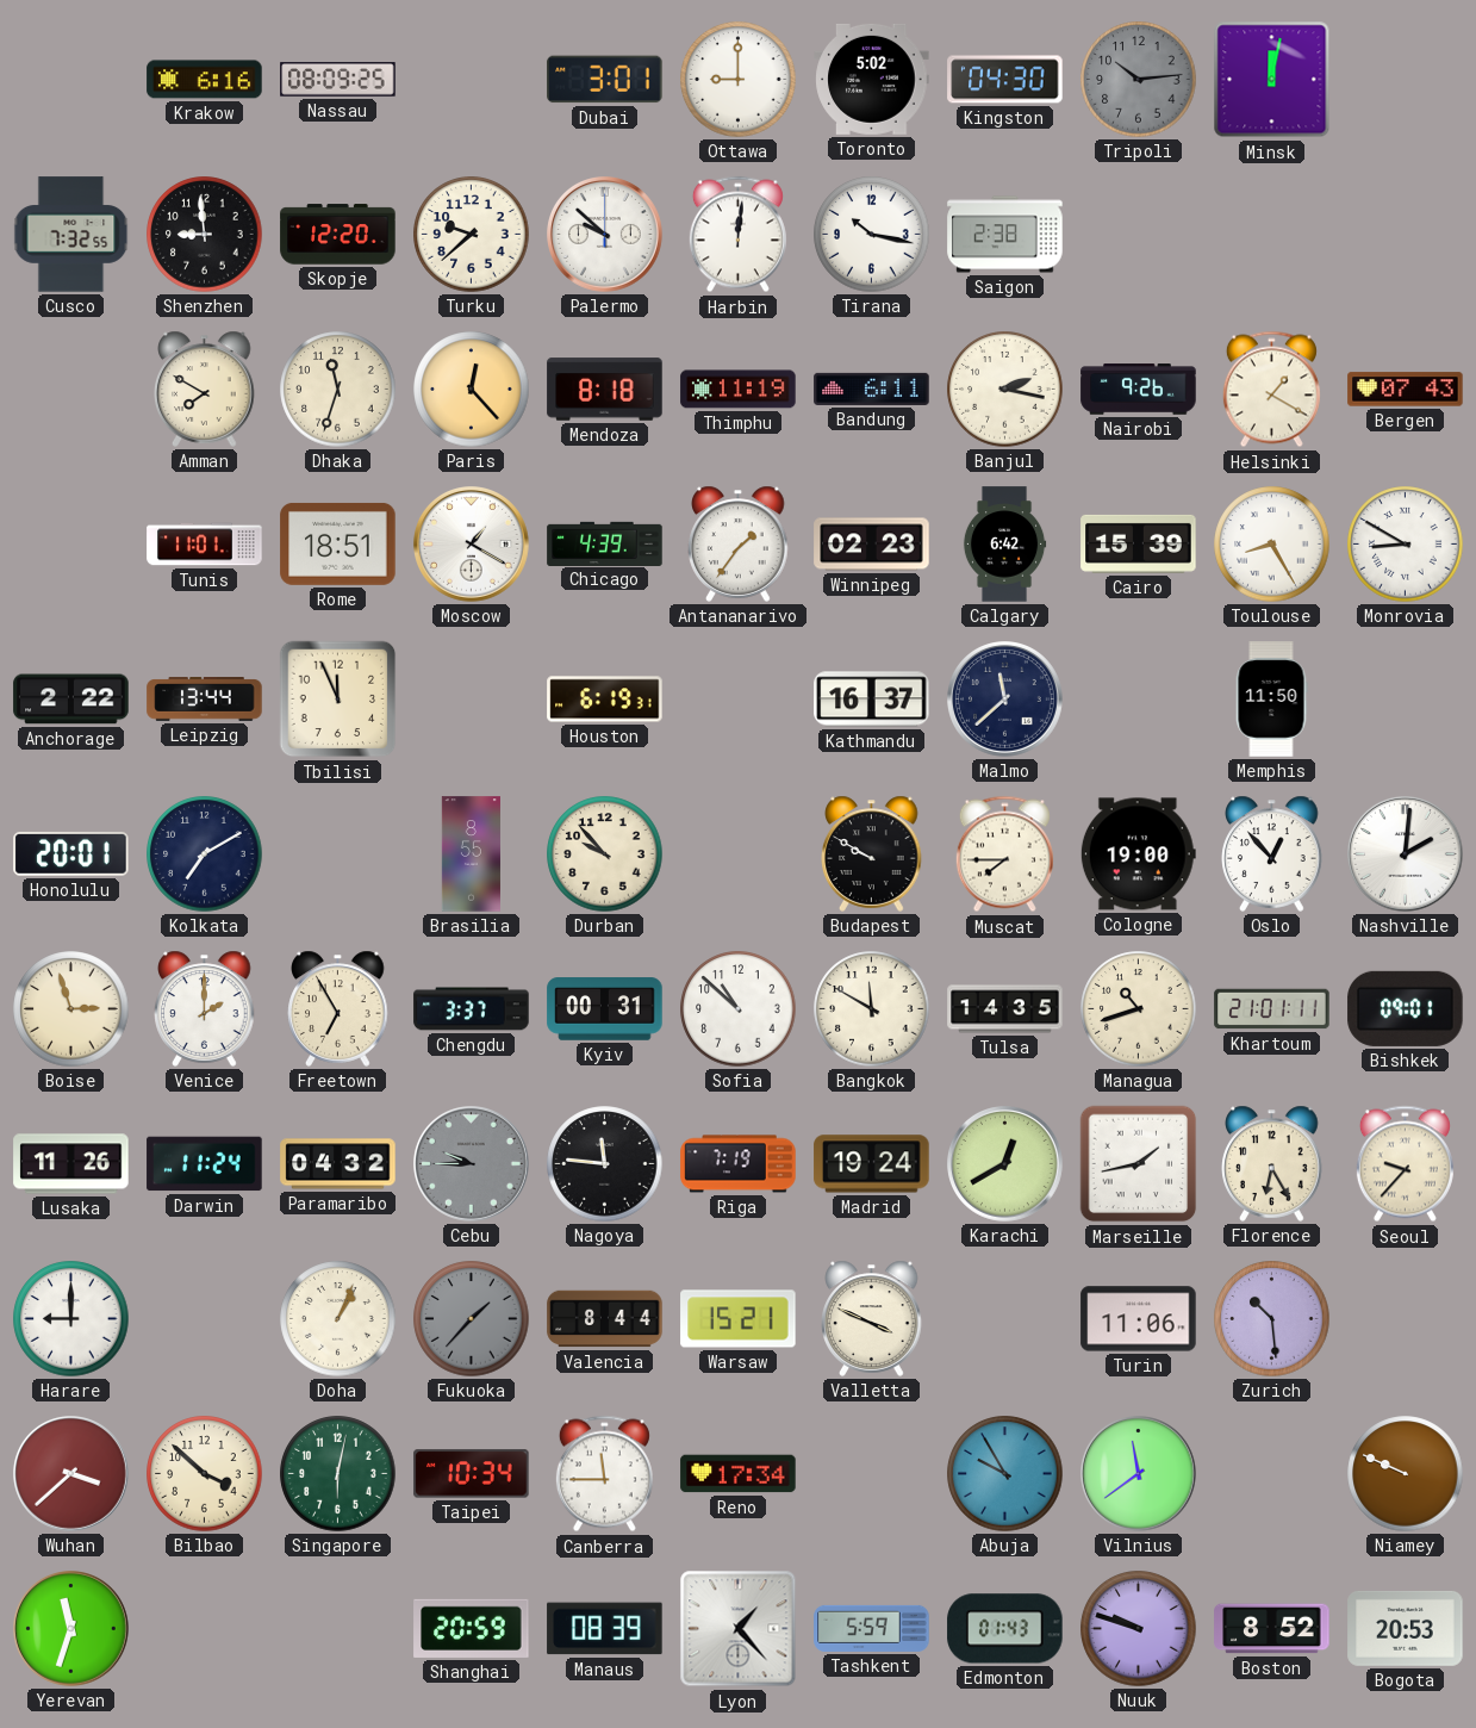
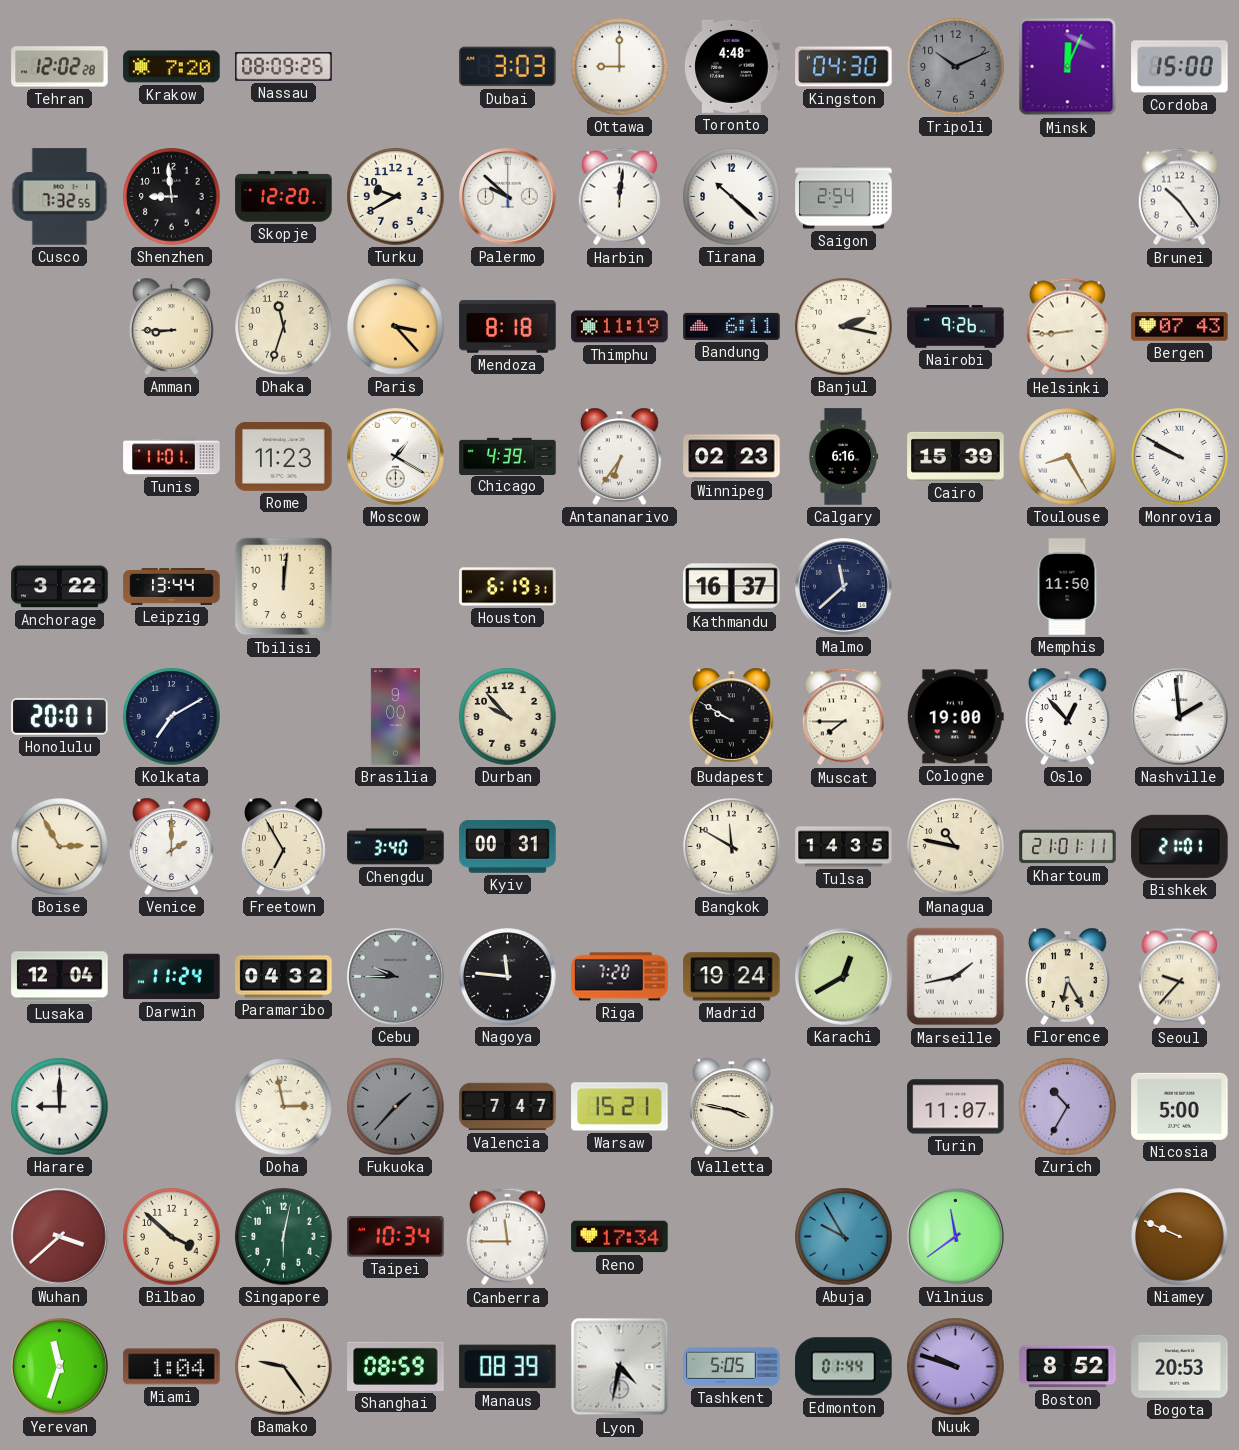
Tehran: none -> 12:02 (60, 67)
Krakow: 6:16 -> 7:20 (172, 67)
Dubai: 3:01 -> 3:03 (508, 67)
Toronto: 5:02 -> 4:48 (732, 66)
Tripoli: 10:14 -> 10:11 (956, 67)
Minsk: 12:02 -> 12:04 (1068, 67)
Cordoba: none -> 15:00 (1180, 67)
Turku: 9:38 -> 9:40 (396, 197)
Tirana: 10:17 -> 10:22 (732, 197)
Saigon: 2:38 -> 2:54 (844, 197)
Brunei: none -> 10:24 (1179, 197)
Amman: 7:50 -> 8:45 (172, 326)
Paris: 12:23 -> 3:23 (396, 327)
Helsinki: 1:20 -> 8:44 (1067, 327)
Rome: 18:51 -> 11:23 (284, 456)
Antananarivo: 1:36 -> 6:36 (620, 456)
Calgary: 6:42 -> 6:16 (843, 457)
Monrovia: 8:50 -> 9:50 (1180, 457)
Anchorage: 2:22 -> 3:22 (60, 587)
Tbilisi: 11:56 -> 12:01 (284, 587)
Brasilia: 8:55 -> 9:00 (395, 717)
Nashville: 2:01 -> 1:59 (1180, 717)
Boise: 2:57 -> 2:55 (60, 847)
Chengdu: 3:37 -> 3:40 (396, 847)
Sofia: 10:52 -> none (739, 1009)
Managua: 10:42 -> 10:47 (956, 847)
Bishkek: 09:01 -> 21:01 (1180, 846)
Lusaka: 11:26 -> 12:04 (60, 977)
Riga: 7:19 -> 7:20 (620, 977)
Doha: 1:04 -> 2:58 (284, 1107)
Valencia: 8:44 -> 7:47 (508, 1107)
Valletta: 3:49 -> 3:47 (732, 1106)
Turin: 11:06 -> 11:07 (956, 1107)
Zurich: 10:29 -> 10:35 (1068, 1107)
Nicosia: none -> 5:00 (1180, 1106)
Miami: none -> 1:04 (172, 1367)
Bamako: none -> 9:24 (284, 1367)
Shanghai: 20:59 -> 08:59 (396, 1366)
Lyon: 1:23 -> 4:32 (620, 1367)
Tashkent: 5:59 -> 5:05 (732, 1366)
Edmonton: 01:43 -> 01:44 (844, 1367)
